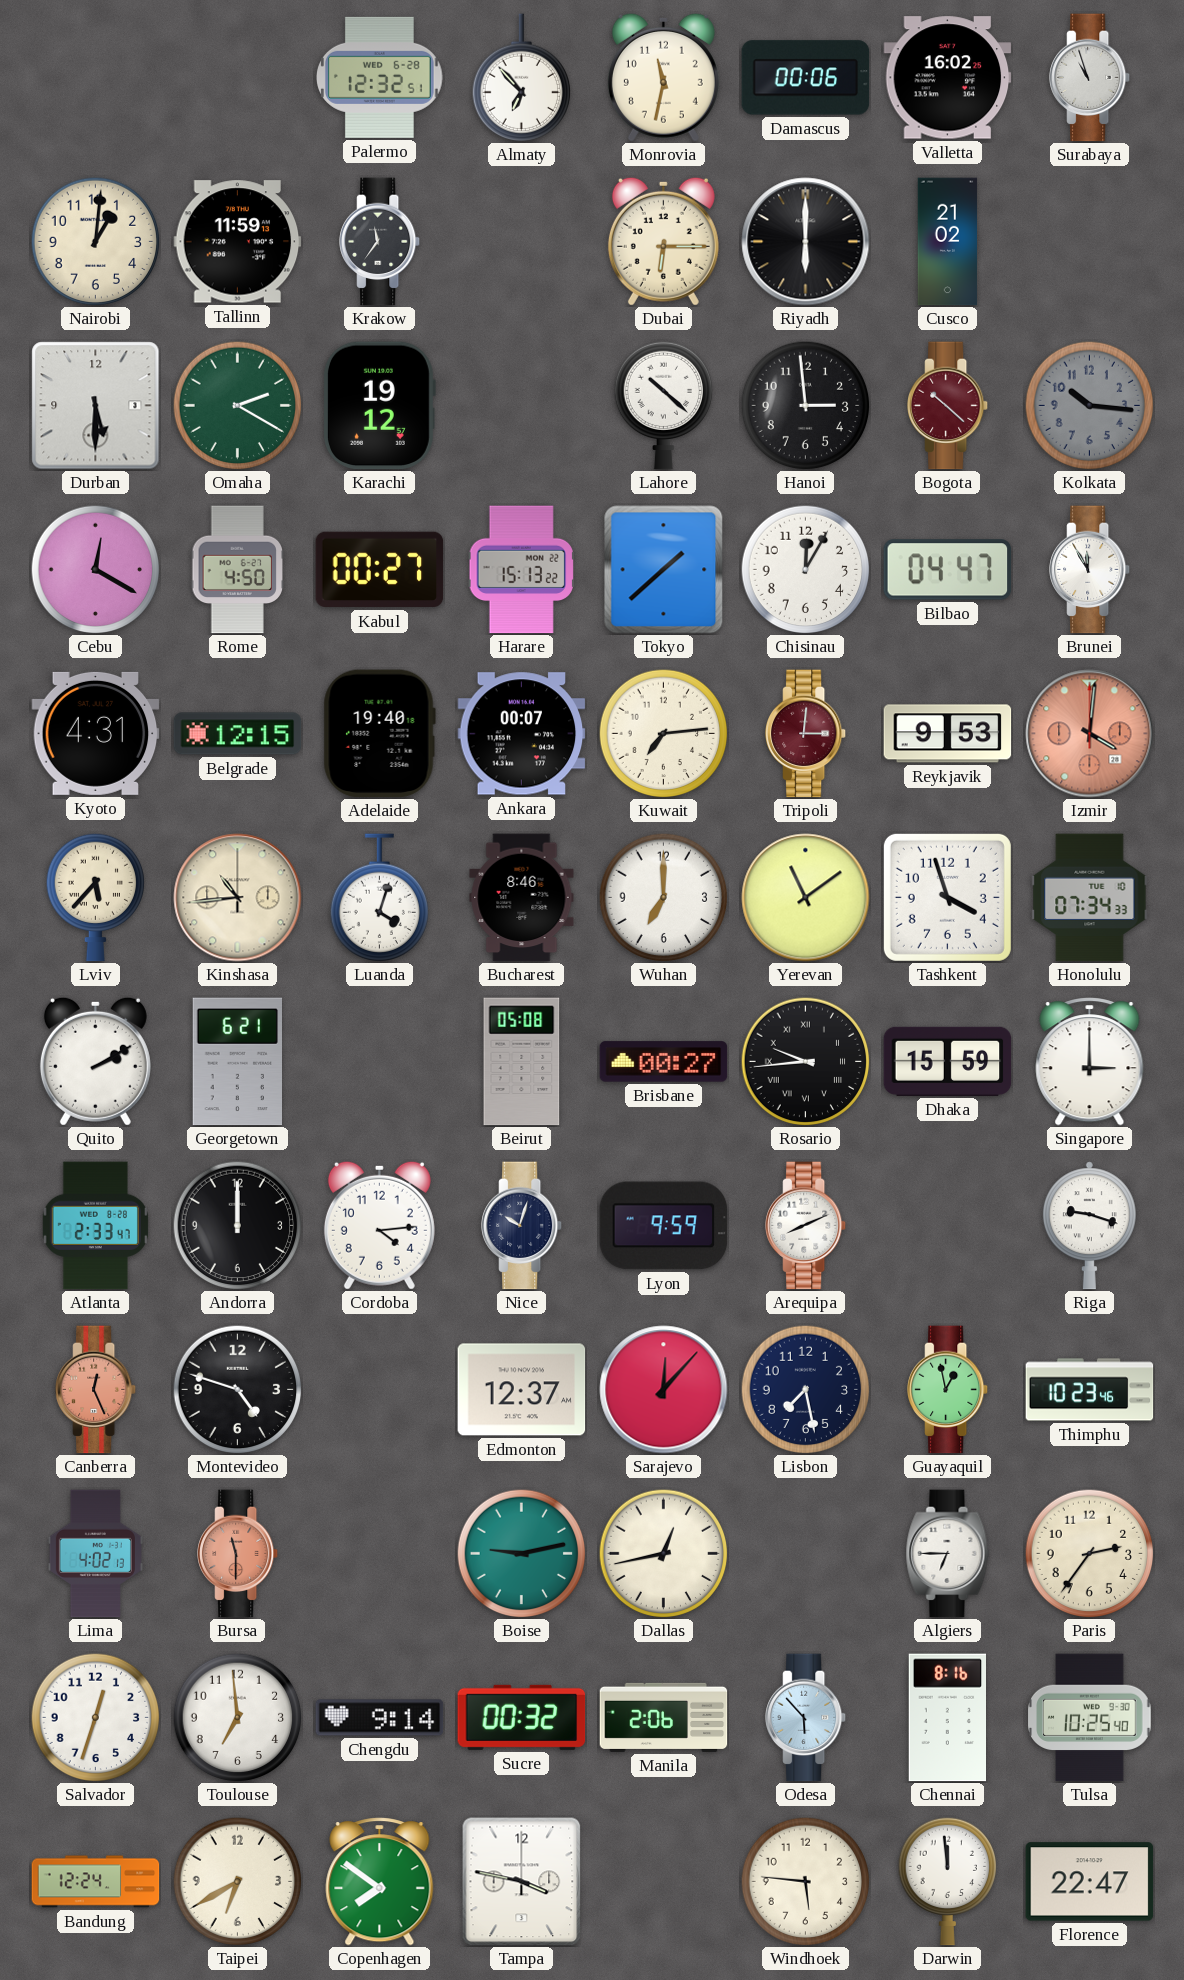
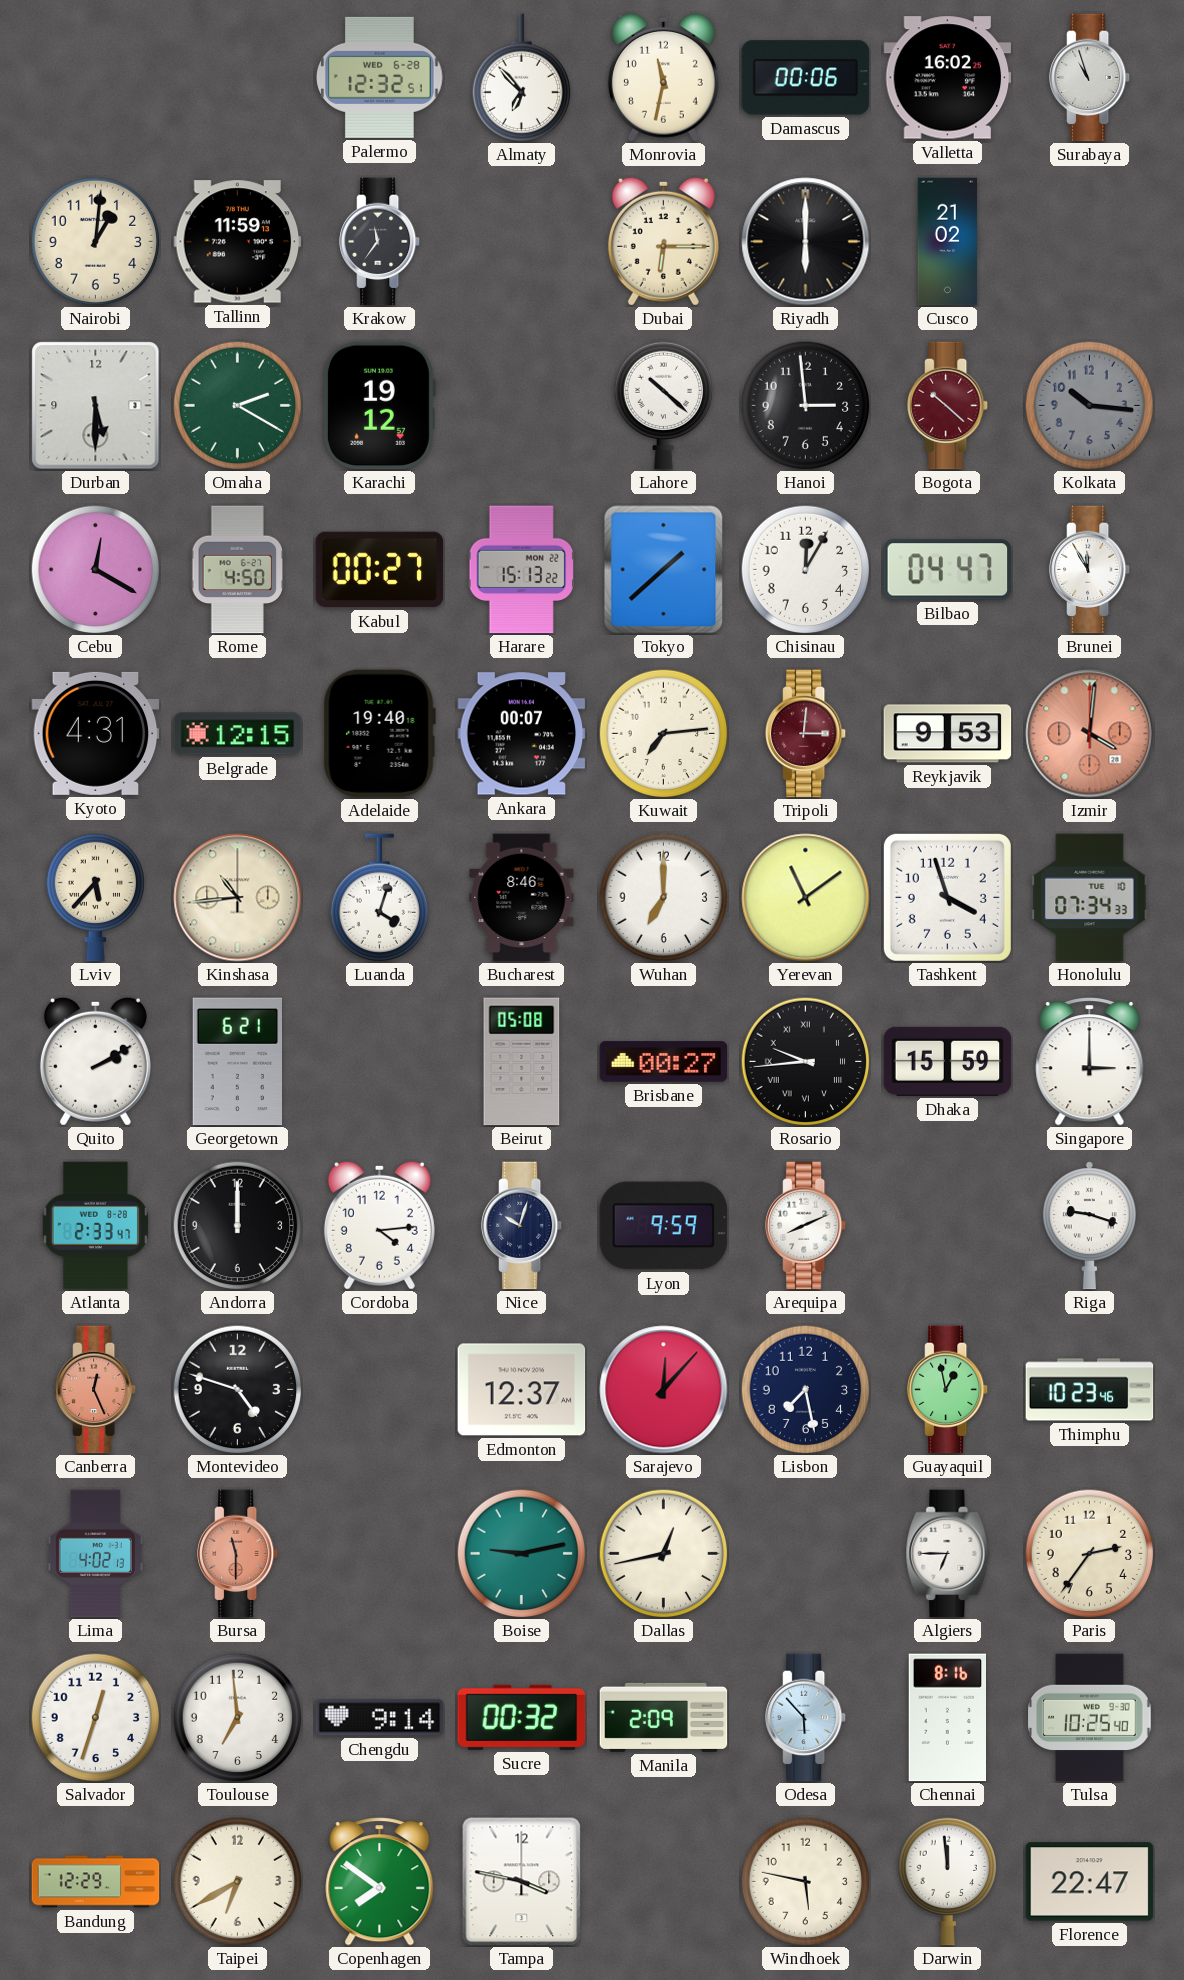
Manila: 2:06 -> 2:09 (664, 1717)
Bandung: 12:24 -> 12:29 (96, 1882)
Windhoek: 5:46 -> 5:47 (805, 1881)
